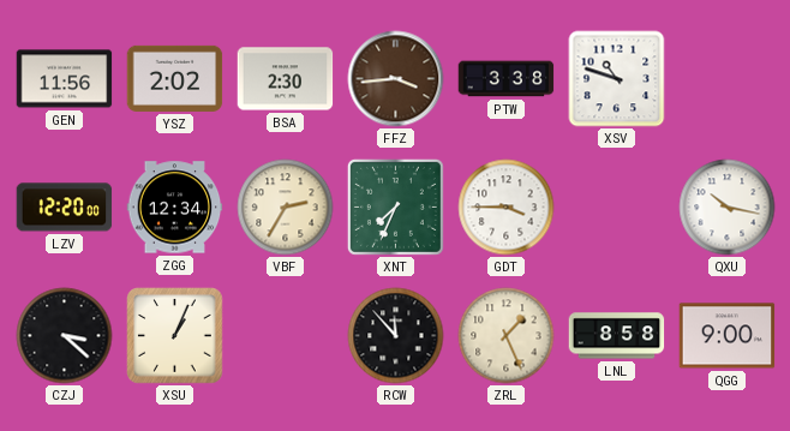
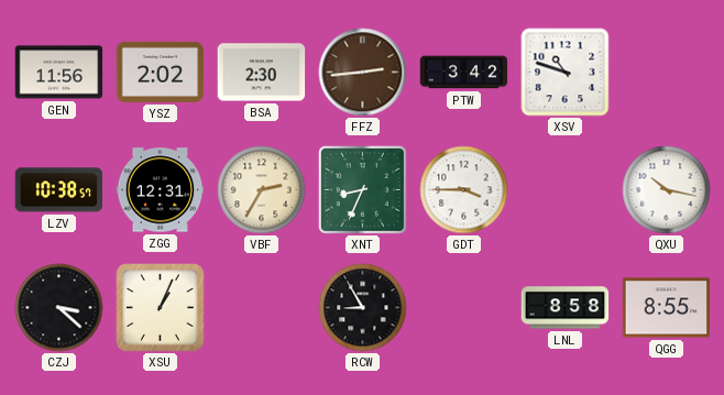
FFZ: 3:44 -> 2:44 (363, 73)
PTW: 3:38 -> 3:42 (464, 73)
LZV: 12:20 -> 10:38 (59, 190)
ZGG: 12:34 -> 12:31 (161, 190)
XNT: 7:34 -> 8:34 (362, 189)
RCW: 11:53 -> 8:55 (363, 308)
ZRL: 1:26 -> none (507, 336)
QGG: 9:00 -> 8:55 (667, 308)
